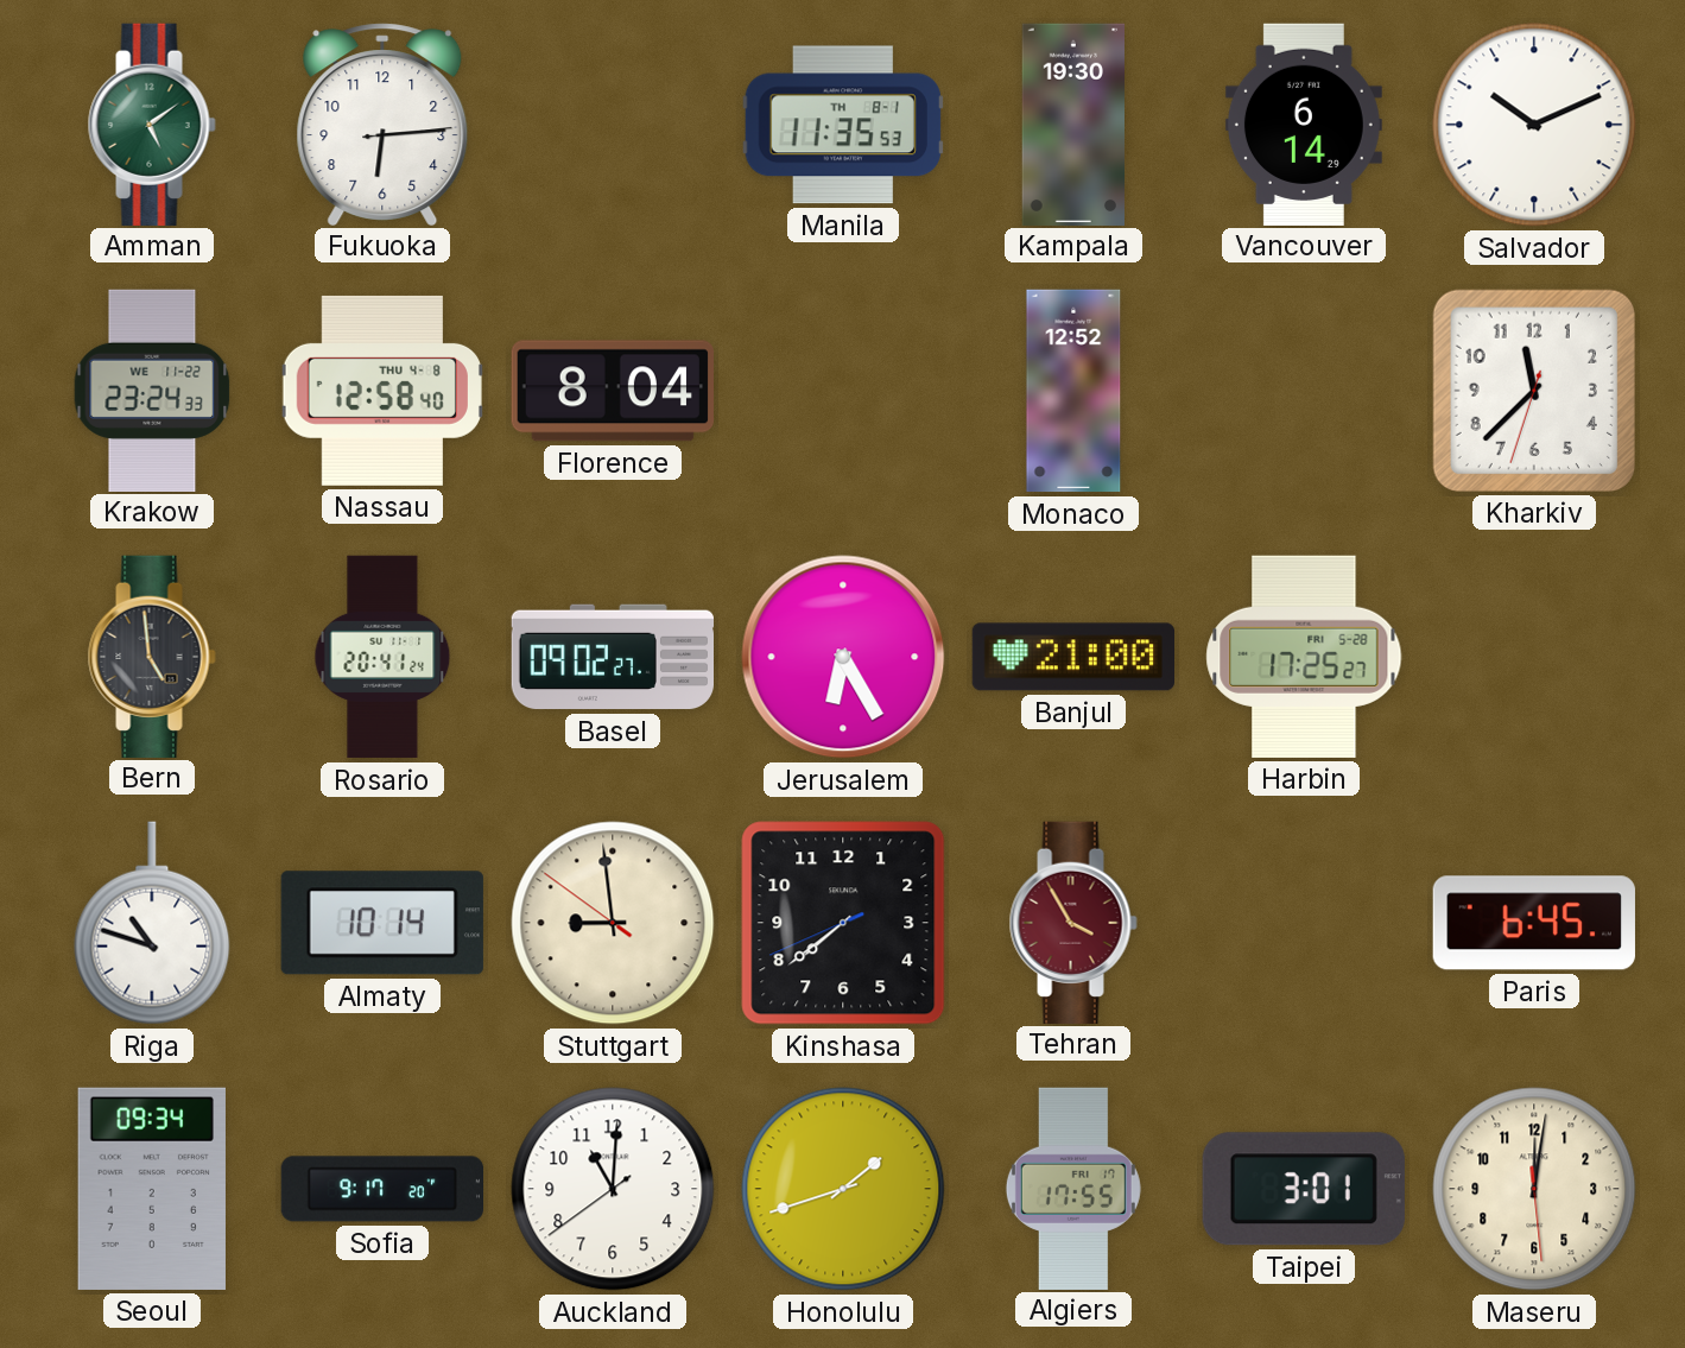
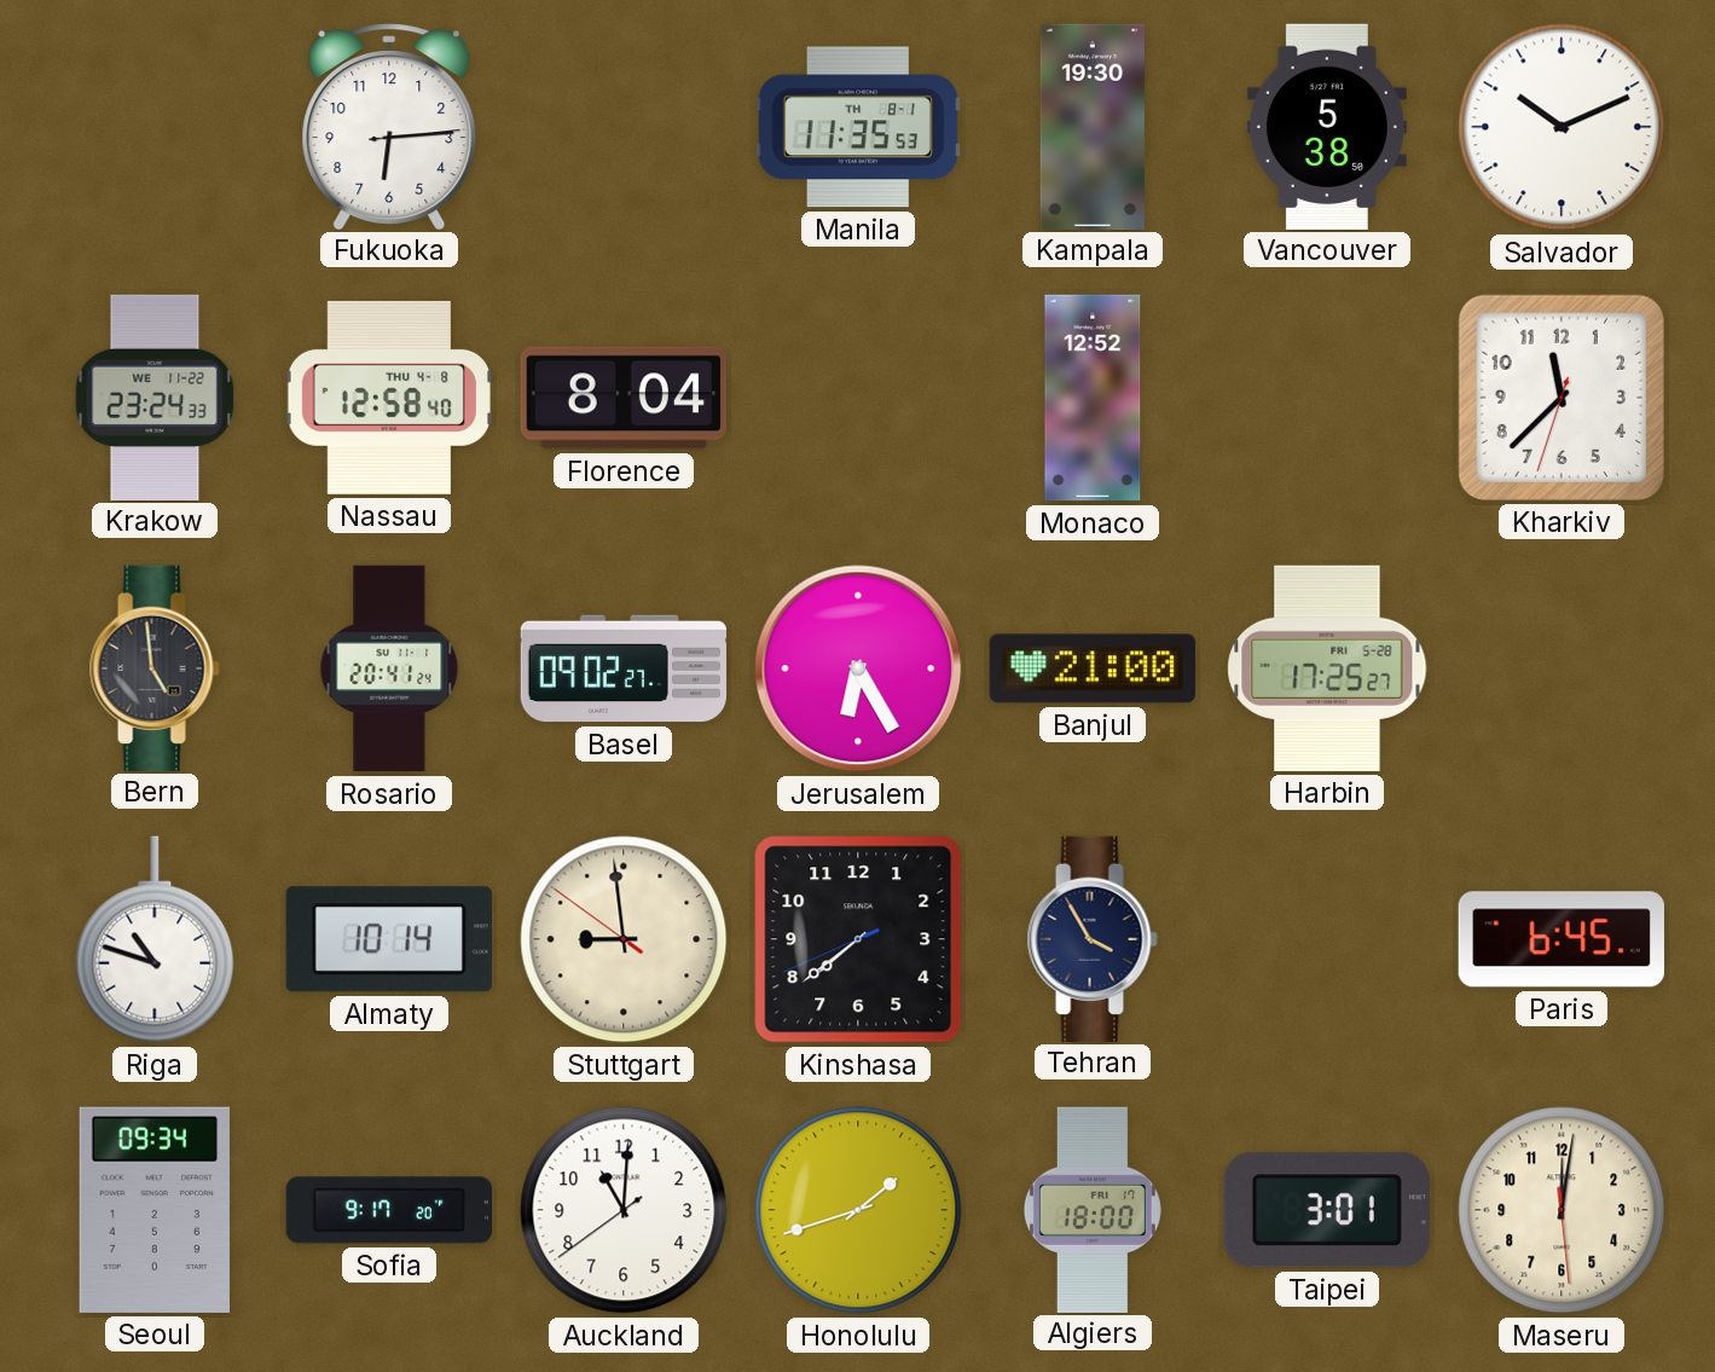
Amman: 5:09 -> none (152, 124)
Vancouver: 6:14 -> 5:38 (1327, 126)
Tehran dial: burgundy -> navy (1093, 938)
Algiers: 17:55 -> 18:00 (1093, 1209)
